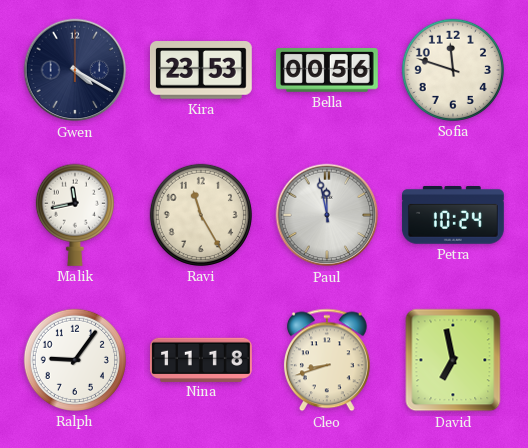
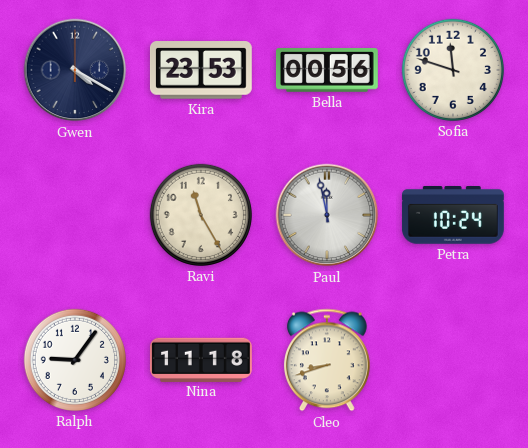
Malik: 11:43 -> none (75, 215)
David: 6:58 -> none (453, 360)
